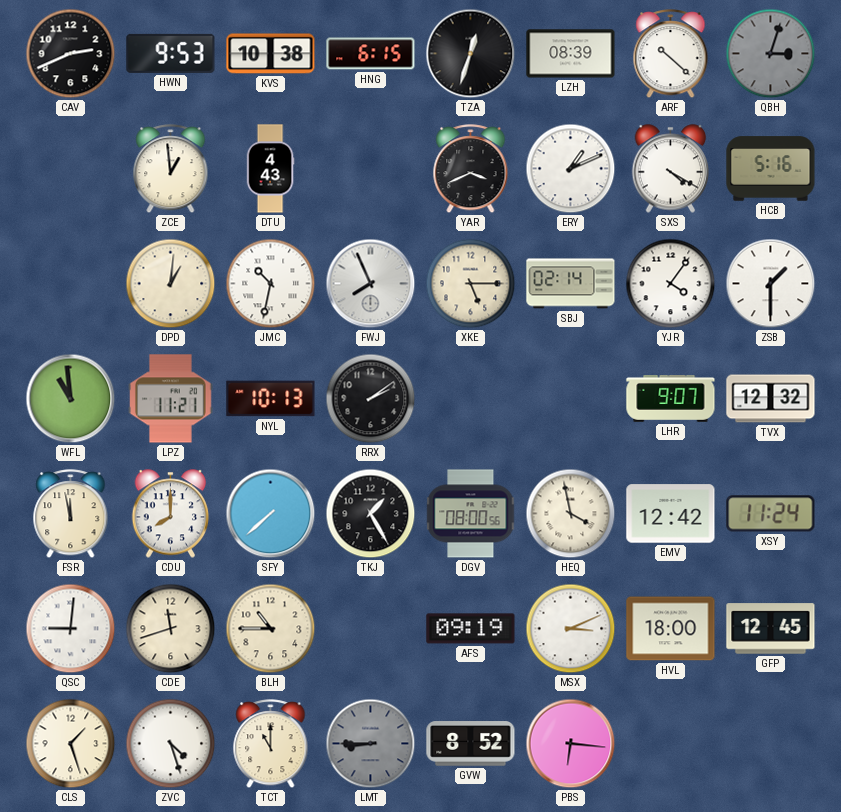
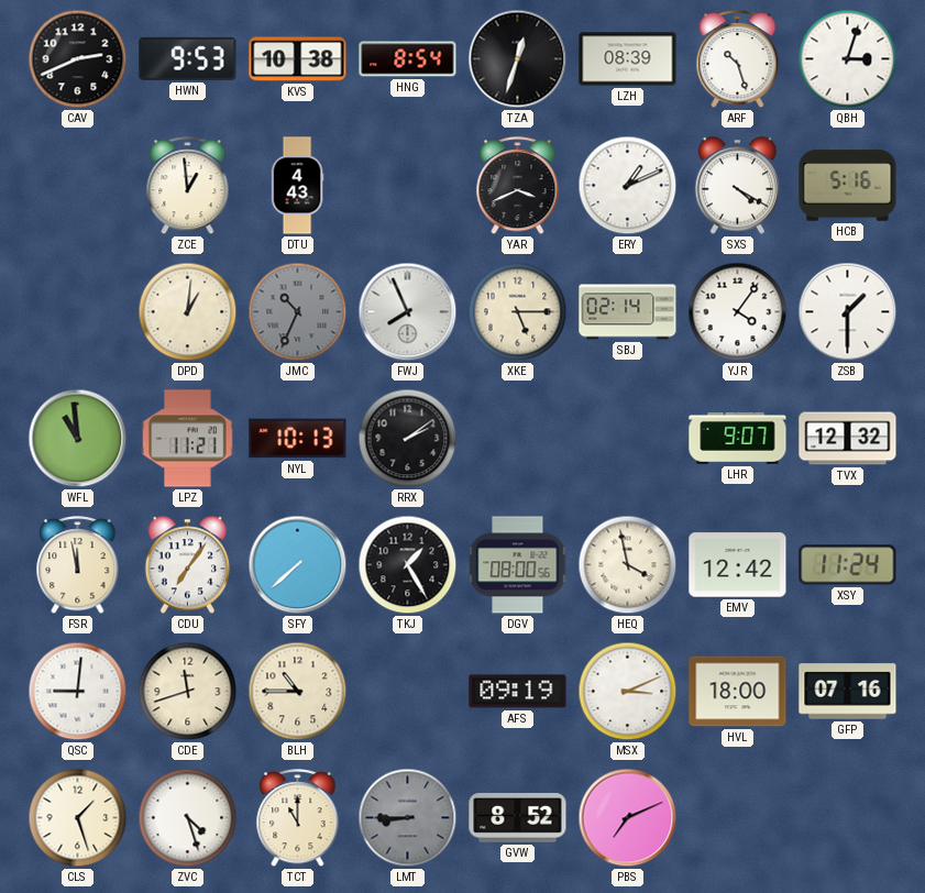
HNG: 6:15 -> 8:54 (408, 59)
ARF: 10:22 -> 10:27 (738, 59)
QBH dial: grey -> white (848, 59)
JMC: 10:32 -> 10:34 (298, 312)
JMC dial: white -> grey (298, 312)
CDU: 8:00 -> 7:06 (188, 565)
GFP: 12:45 -> 07:16 (848, 692)
PBS: 6:16 -> 7:11 (628, 818)
